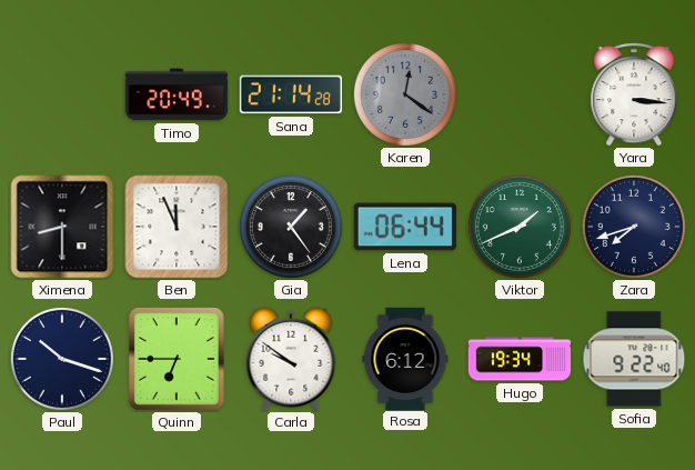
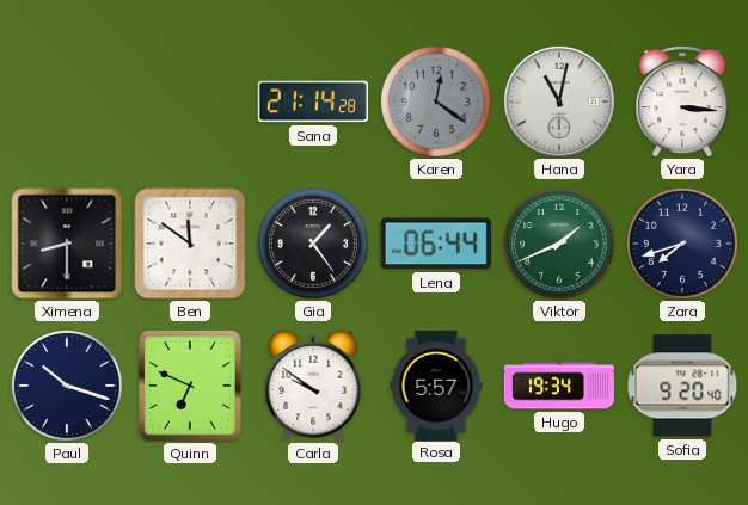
Timo: 20:49 -> none (177, 94)
Hana: none -> 11:02 (559, 101)
Ben: 11:56 -> 11:51 (190, 244)
Quinn: 6:45 -> 6:49 (191, 387)
Rosa: 6:12 -> 5:57 (436, 384)
Sofia: 9:22 -> 9:20 (682, 386)
